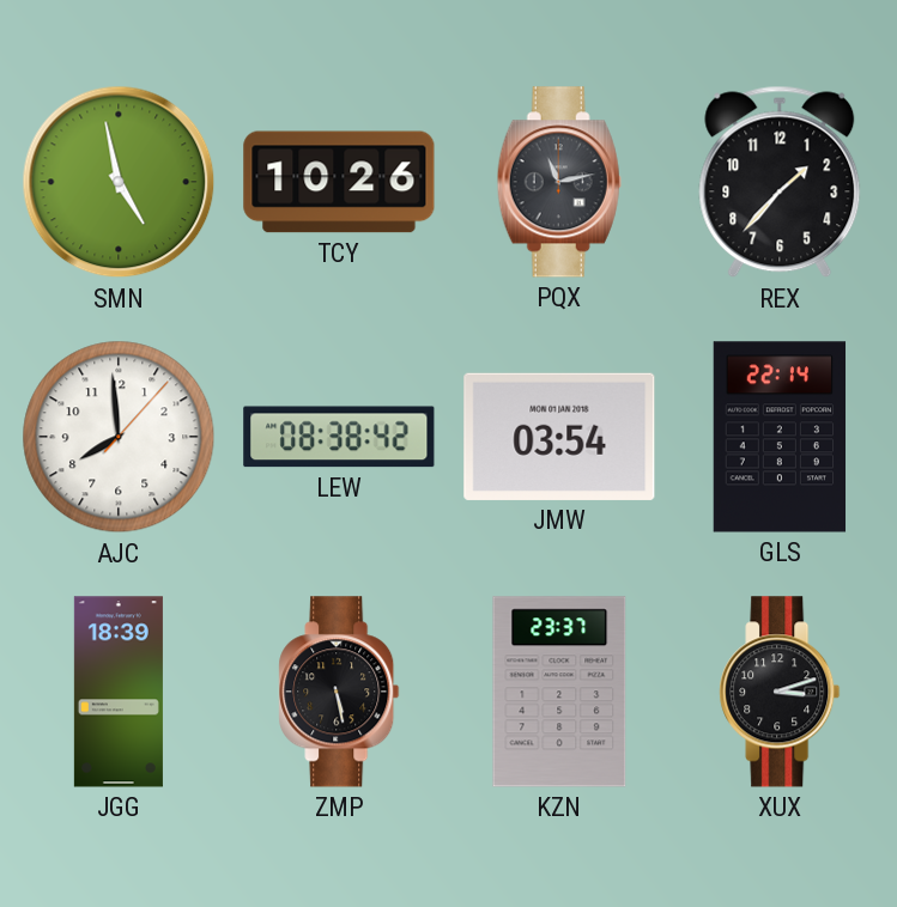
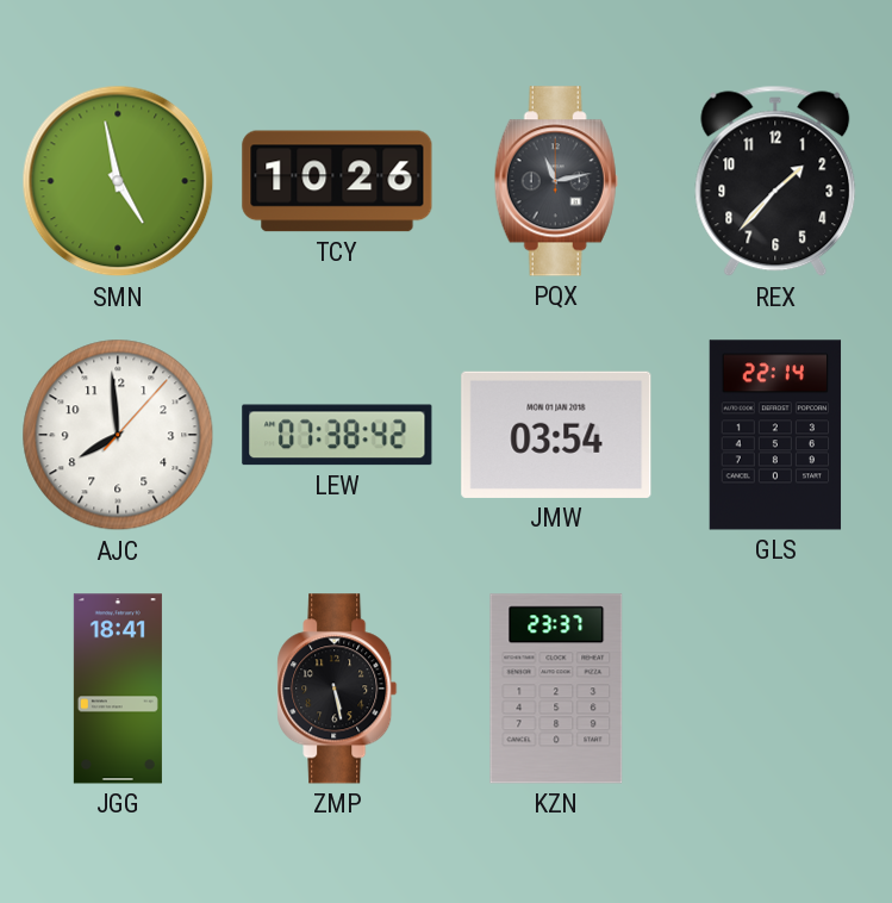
LEW: 08:38 -> 07:38 (337, 435)
JGG: 18:39 -> 18:41 (118, 689)
XUX: 3:12 -> none (780, 692)
